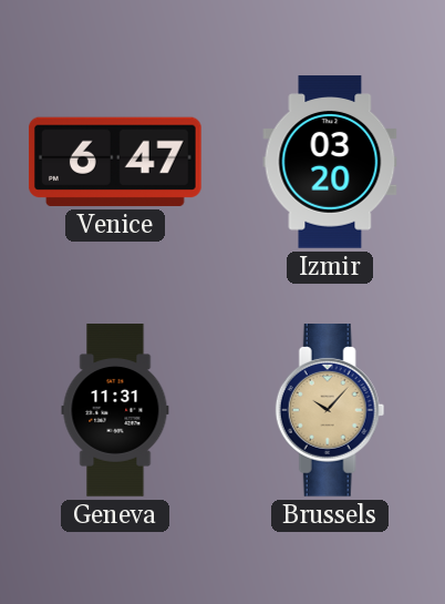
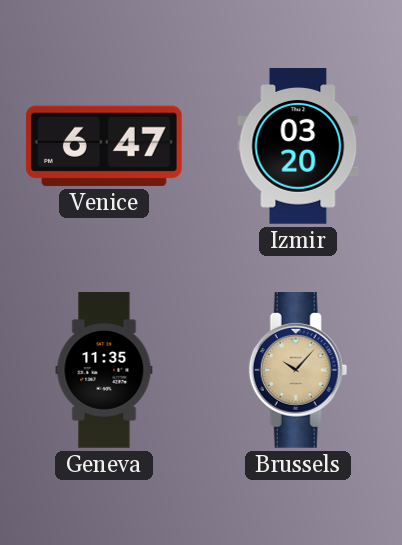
Geneva: 11:31 -> 11:35 (104, 370)
